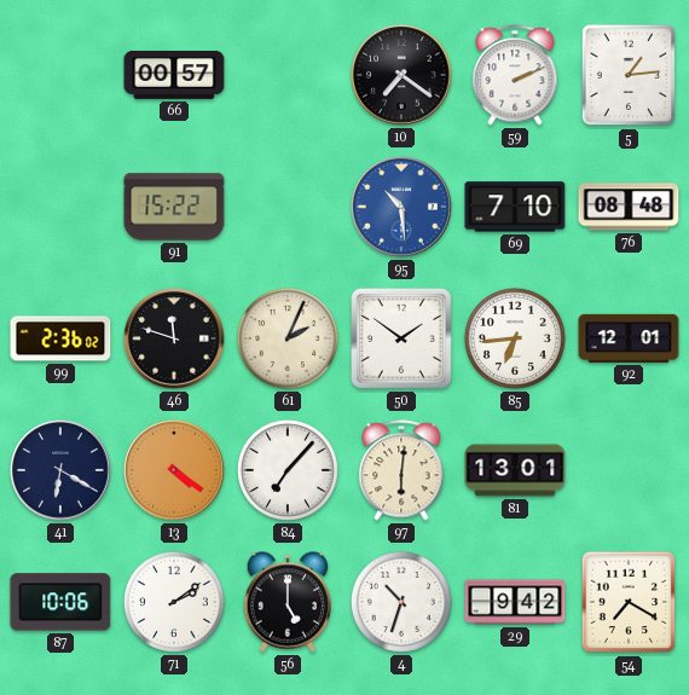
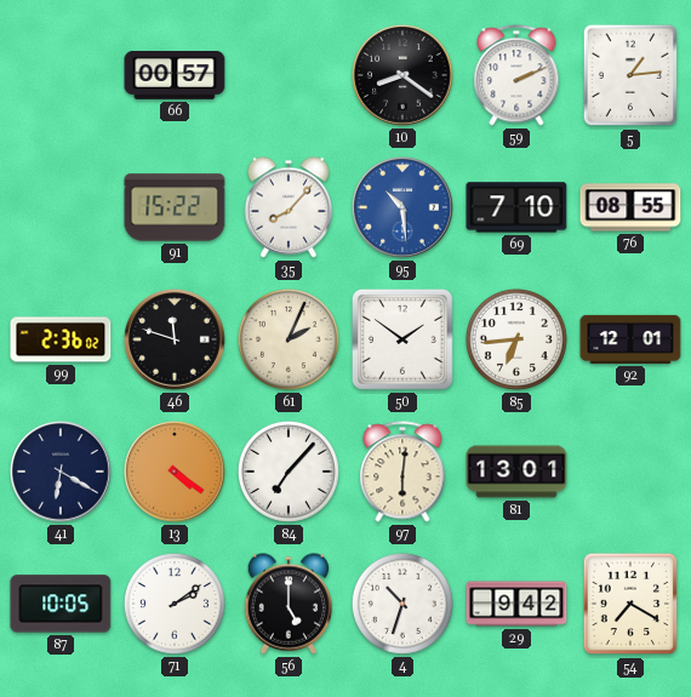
10: 7:21 -> 8:21 (404, 76)
35: none -> 8:07 (289, 207)
76: 08:48 -> 08:55 (630, 207)
87: 10:06 -> 10:05 (61, 604)
